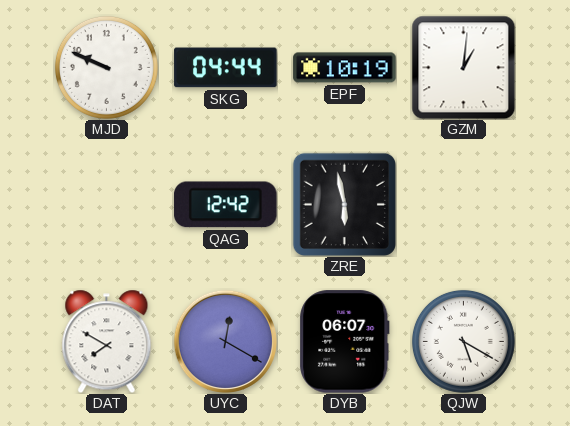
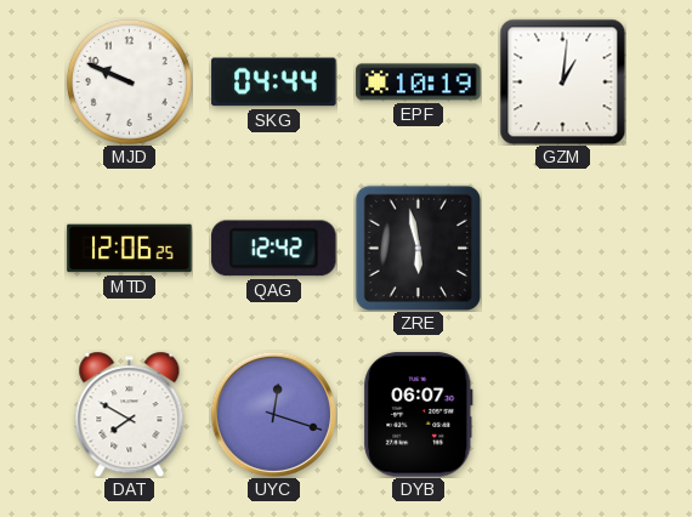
MTD: none -> 12:06 (130, 249)
UYC: 12:20 -> 12:18 (273, 414)
QJW: 5:20 -> none (463, 341)
